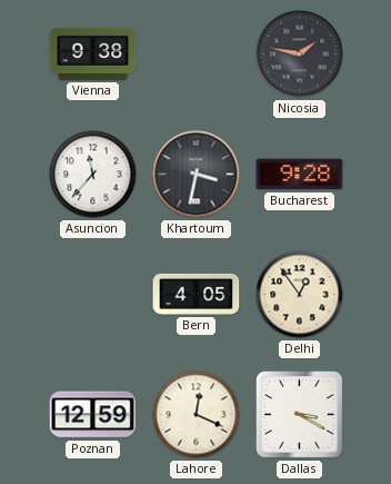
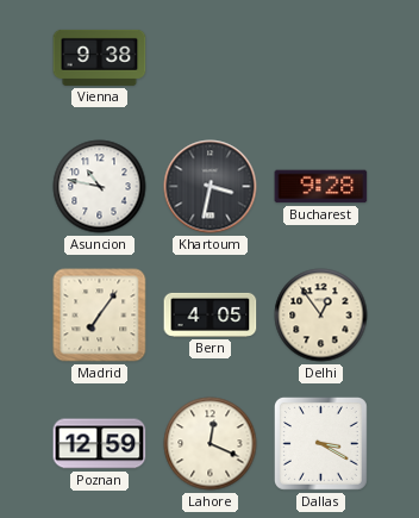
Nicosia: 1:47 -> none (300, 55)
Asuncion: 11:37 -> 10:47 (100, 187)
Madrid: none -> 7:06 (100, 316)
